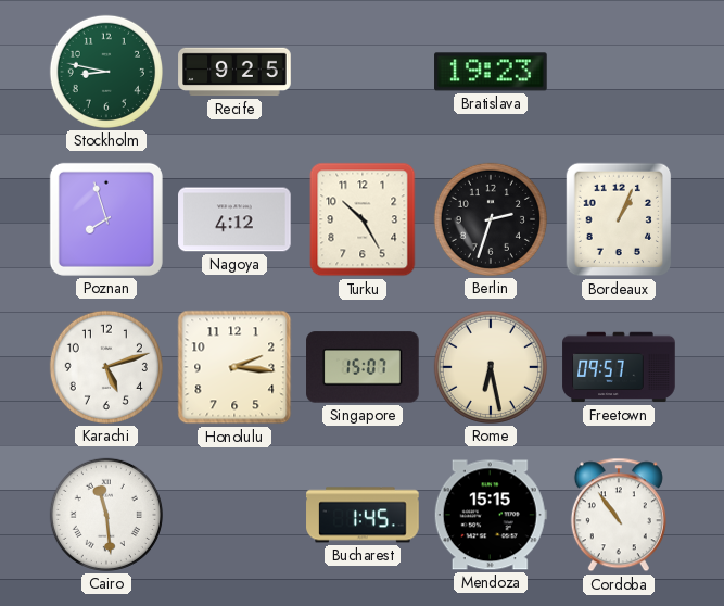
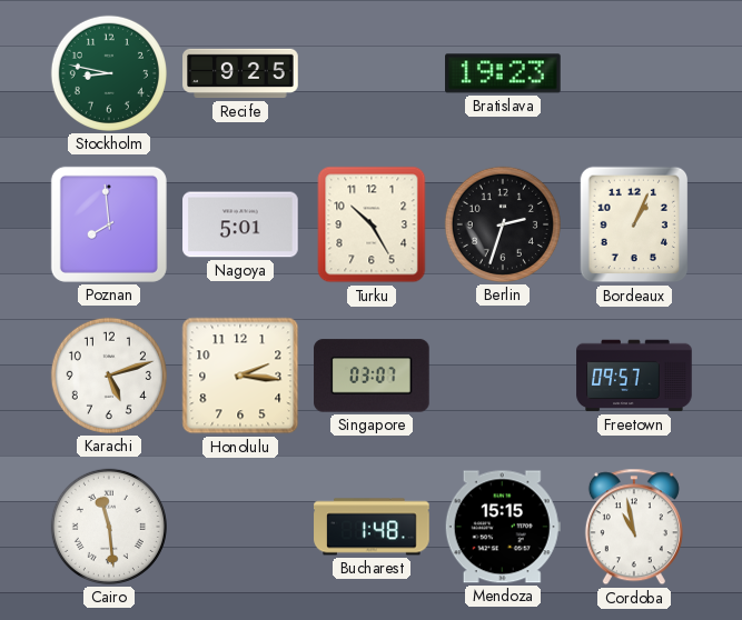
Poznan: 7:57 -> 7:59 (109, 224)
Nagoya: 4:12 -> 5:01 (240, 224)
Singapore: 15:07 -> 03:07 (372, 376)
Rome: 6:28 -> none (491, 367)
Bucharest: 1:45 -> 1:48 (372, 527)
Cordoba: 10:54 -> 10:58 (634, 527)
